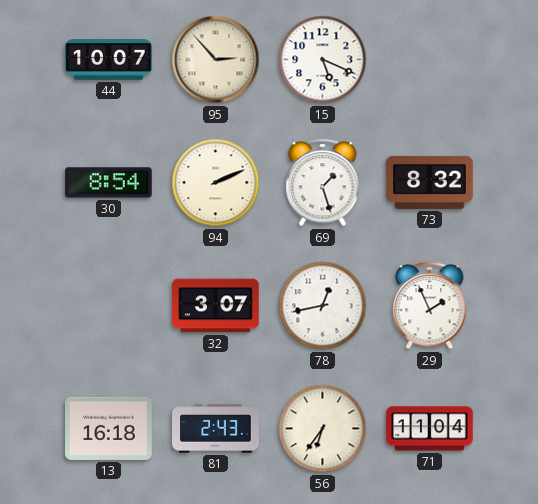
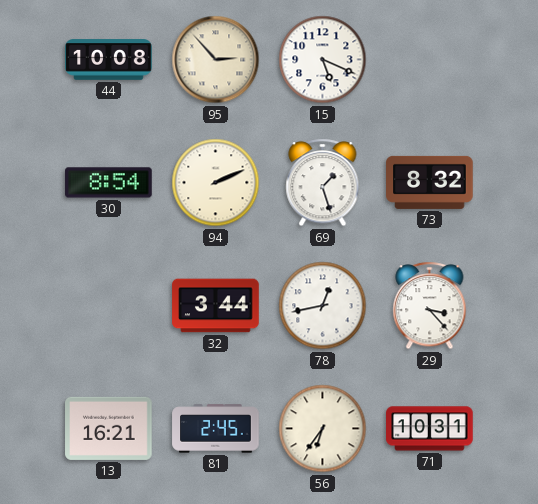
44: 10:07 -> 10:08 (109, 60)
32: 3:07 -> 3:44 (216, 306)
29: 1:56 -> 3:23 (430, 306)
13: 16:18 -> 16:21 (109, 428)
81: 2:43 -> 2:45 (216, 429)
71: 11:04 -> 10:31 (430, 429)
